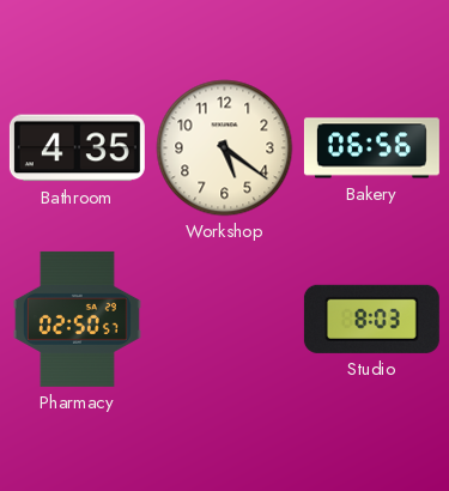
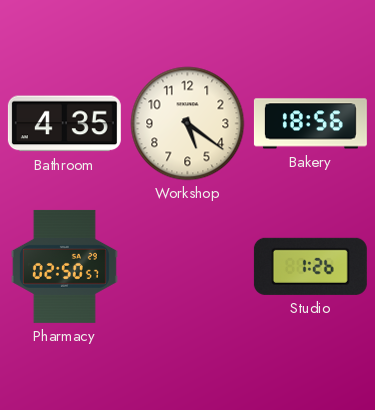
Bakery: 06:56 -> 18:56 (310, 124)
Studio: 8:03 -> 1:26 (310, 266)
